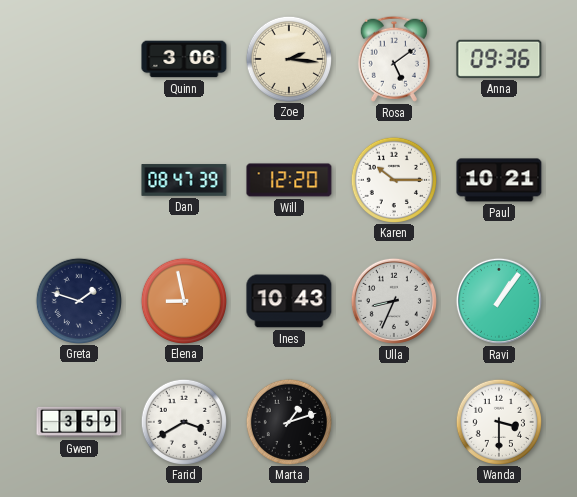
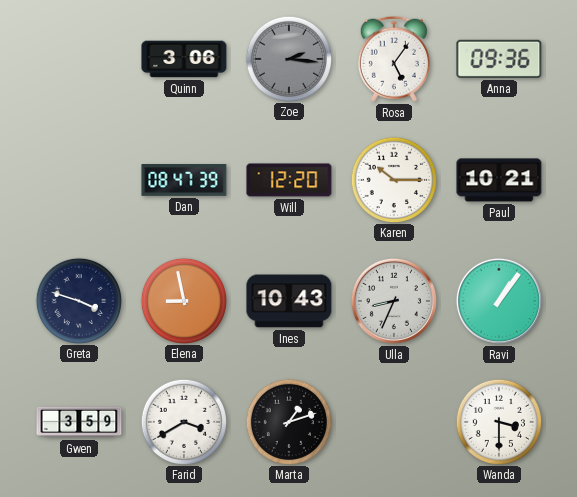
Zoe dial: cream -> grey (288, 58)
Rosa: 5:09 -> 5:06 (394, 59)
Greta: 1:48 -> 3:48 (78, 300)
